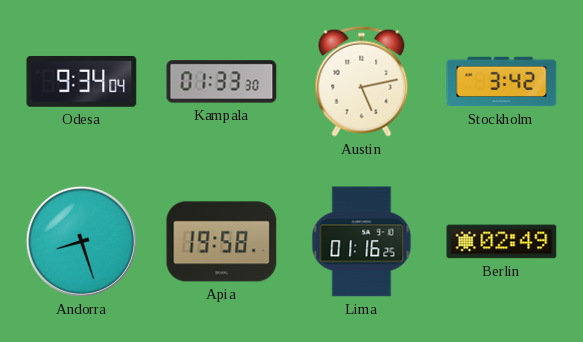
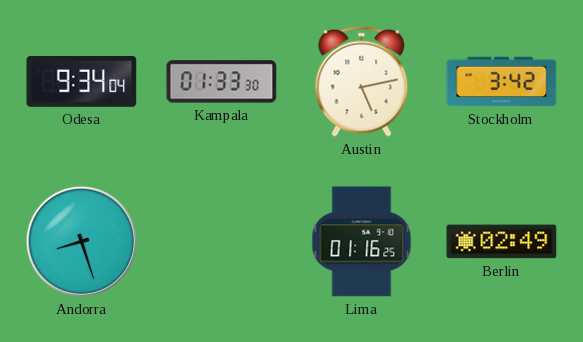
Apia: 19:58 -> none (222, 242)
